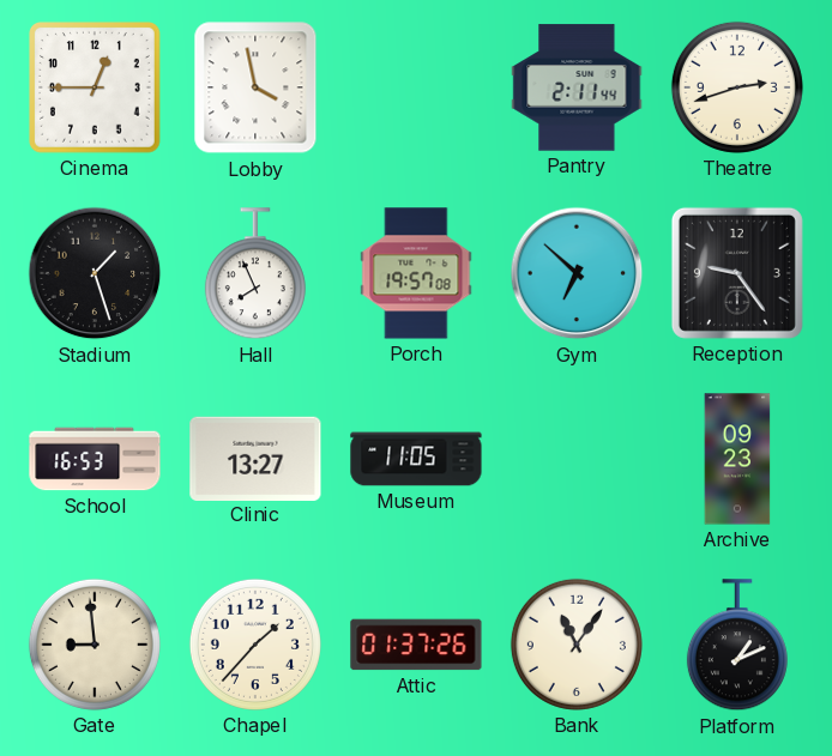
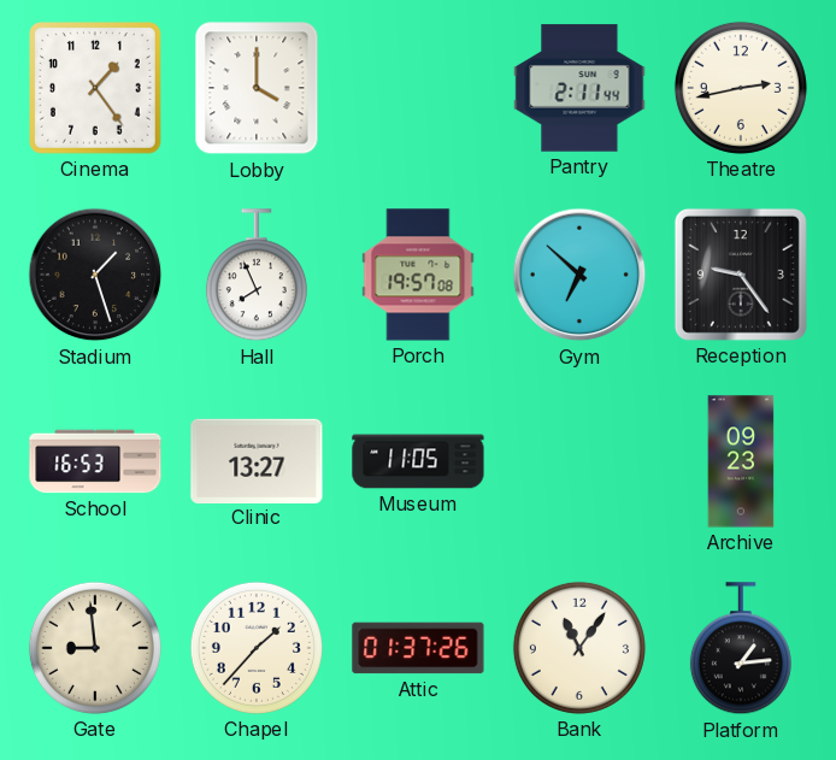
Cinema: 12:45 -> 1:24 (96, 89)
Lobby: 3:58 -> 4:00 (257, 88)
Theatre: 2:42 -> 2:43 (741, 88)
Platform: 1:11 -> 1:14 (741, 649)
